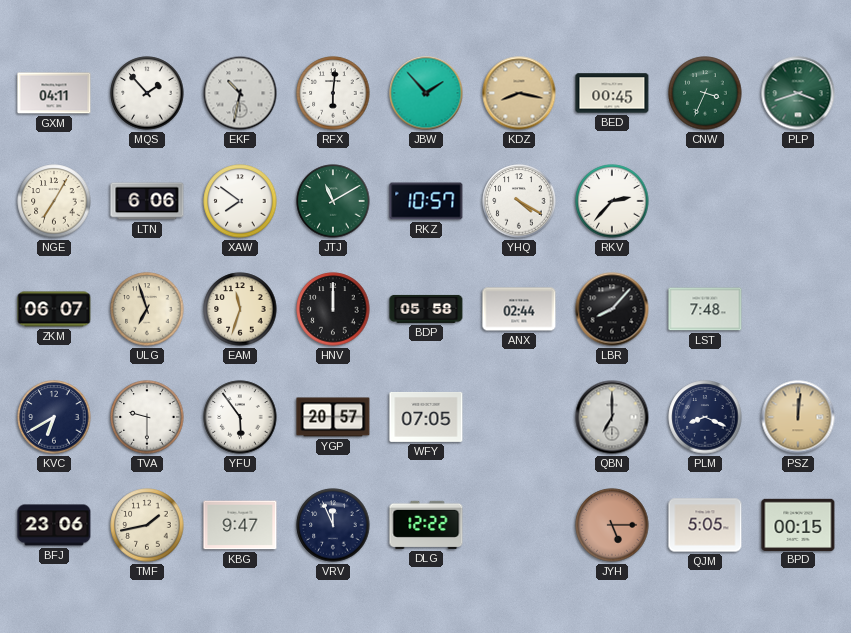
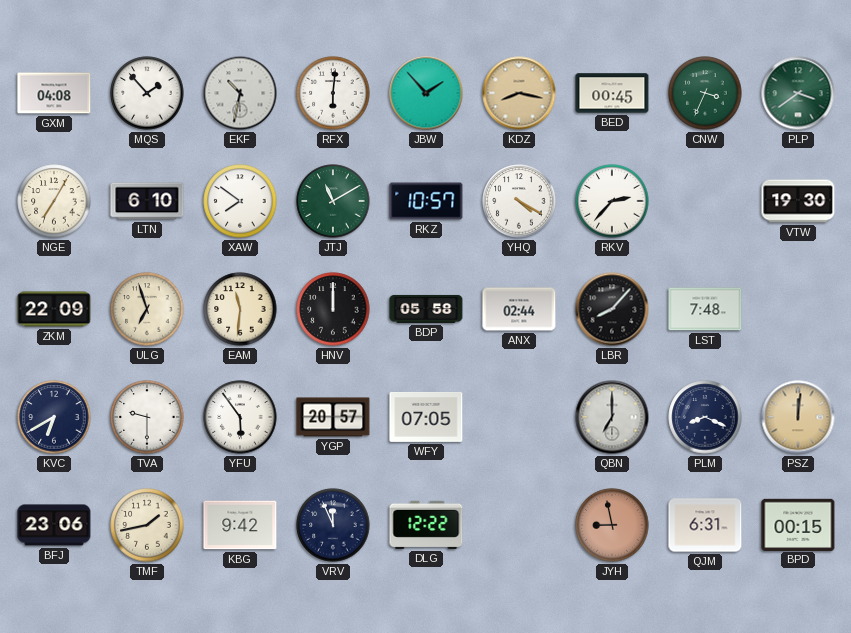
GXM: 04:11 -> 04:08 (54, 93)
PLP: 3:42 -> 3:39 (798, 93)
LTN: 6:06 -> 6:10 (147, 201)
VTW: none -> 19:30 (798, 201)
ZKM: 06:07 -> 22:09 (54, 309)
EAM: 11:33 -> 11:31 (240, 309)
KBG: 9:47 -> 9:42 (240, 525)
JYH: 5:15 -> 8:58 (612, 525)
QJM: 5:05 -> 6:31 (705, 525)
